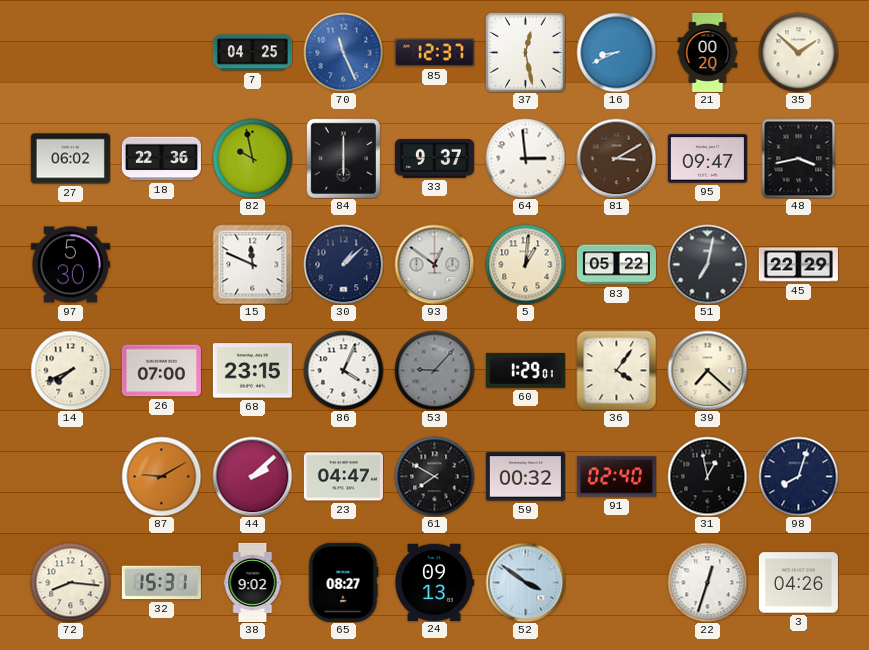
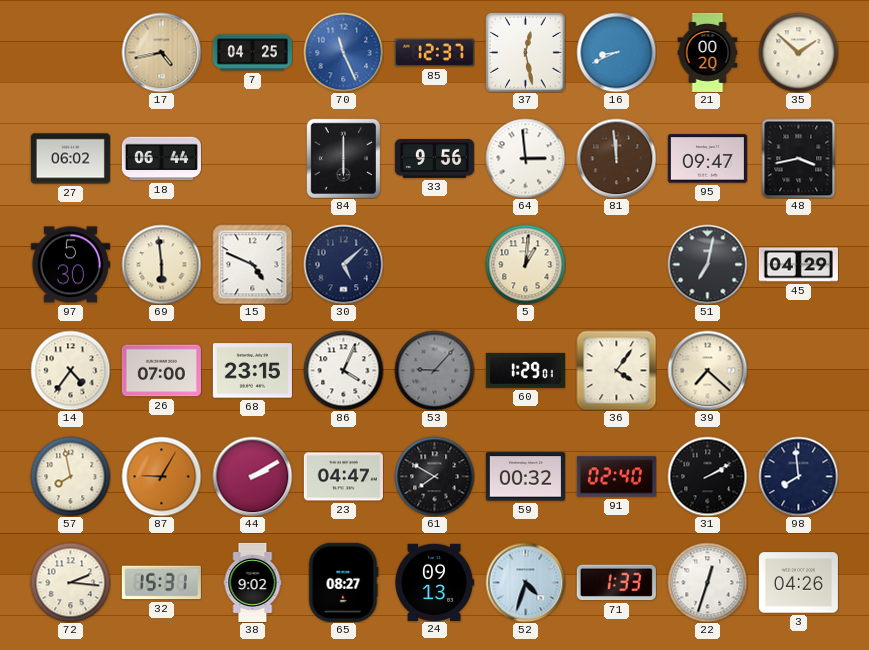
17: none -> 4:43 (161, 52)
18: 22:36 -> 06:44 (161, 159)
82: 9:58 -> none (252, 158)
33: 9:37 -> 9:56 (434, 159)
81: 3:10 -> 11:59 (616, 158)
69: none -> 5:59 (161, 264)
15: 11:49 -> 4:49 (252, 264)
30: 1:08 -> 5:08 (343, 264)
93: 12:51 -> none (434, 264)
83: 05:22 -> none (616, 265)
45: 22:29 -> 04:29 (798, 265)
14: 7:41 -> 4:36 (70, 370)
57: none -> 7:58 (70, 476)
87: 9:10 -> 9:05 (161, 476)
44: 2:08 -> 2:10 (252, 476)
31: 12:58 -> 2:10 (707, 476)
98: 8:03 -> 7:59 (798, 476)
72: 8:16 -> 2:16 (70, 582)
52: 3:51 -> 4:33 (525, 582)
71: none -> 1:33 (616, 583)
